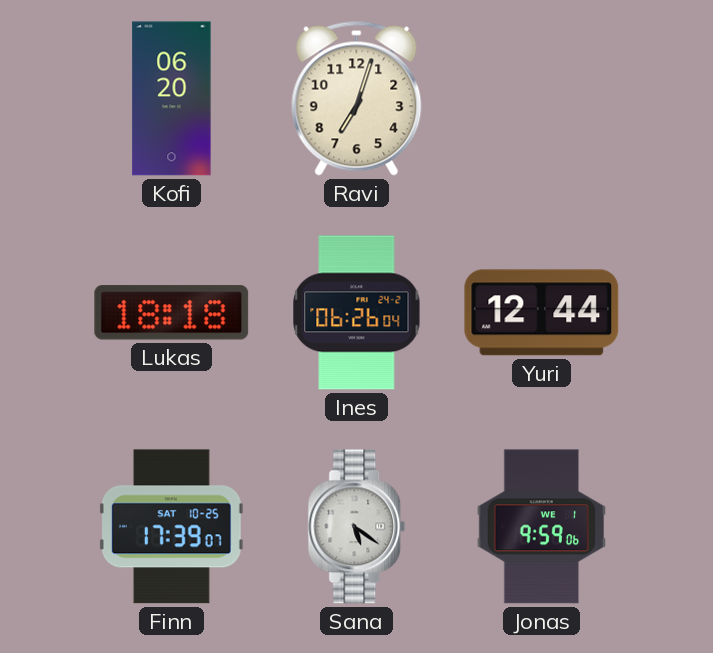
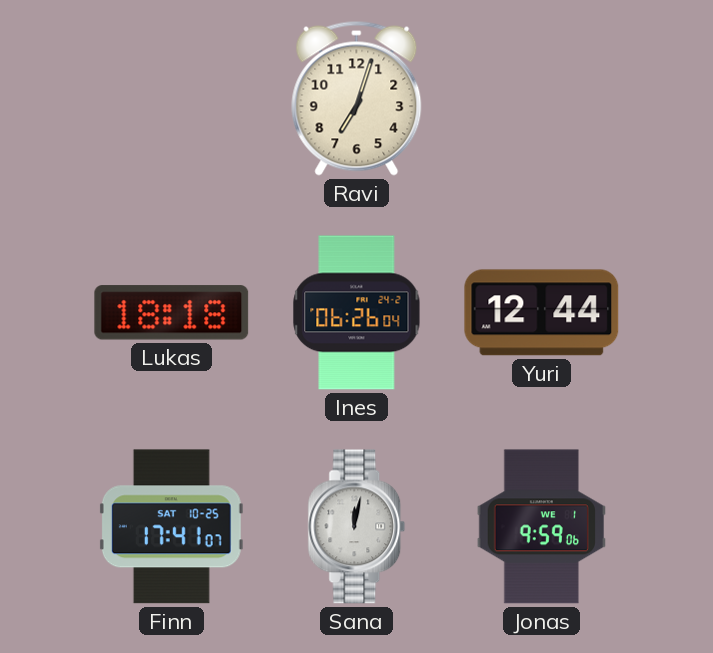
Kofi: 06:20 -> none (172, 99)
Finn: 17:39 -> 17:41 (171, 527)
Sana: 5:21 -> 12:02 (357, 527)
